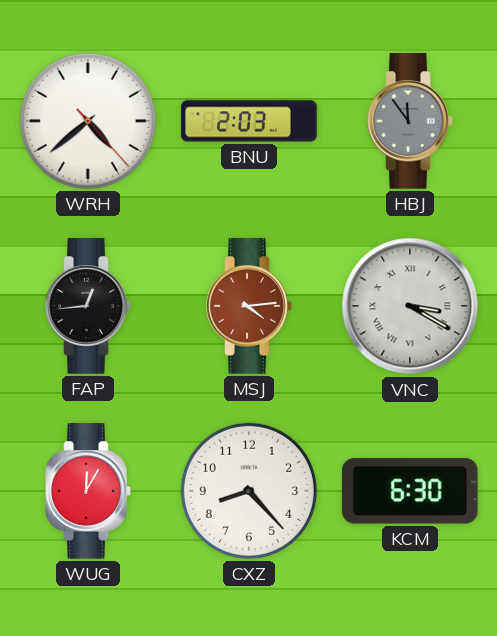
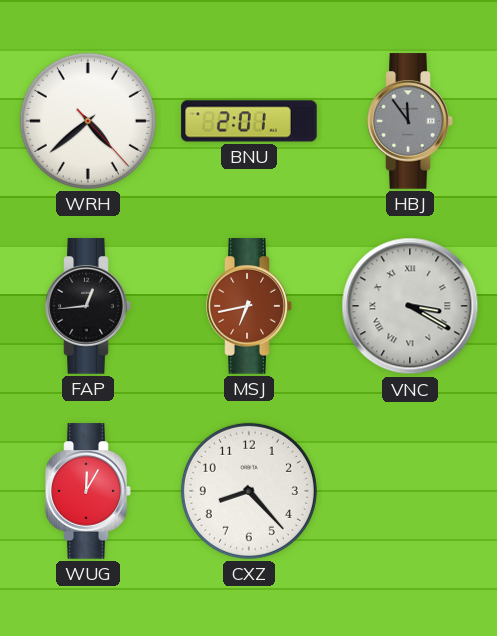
BNU: 2:03 -> 2:01 (249, 121)
MSJ: 4:14 -> 6:43 (249, 306)
KCM: 6:30 -> none (410, 491)
